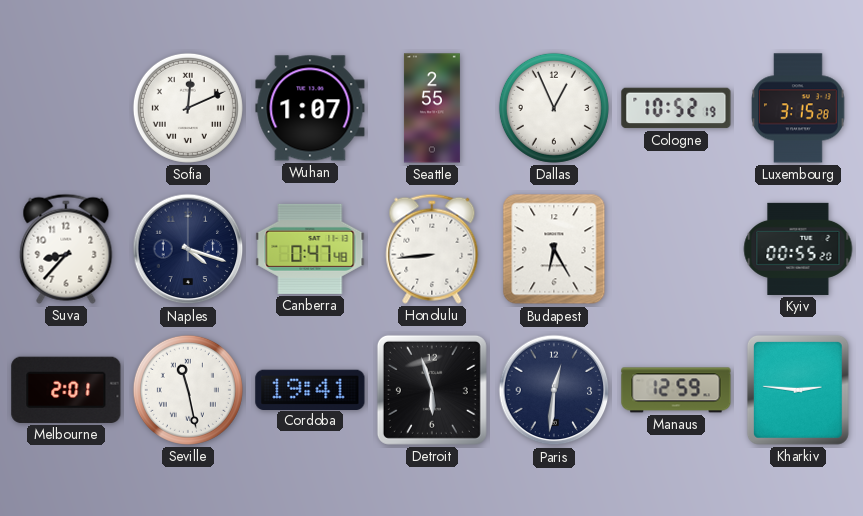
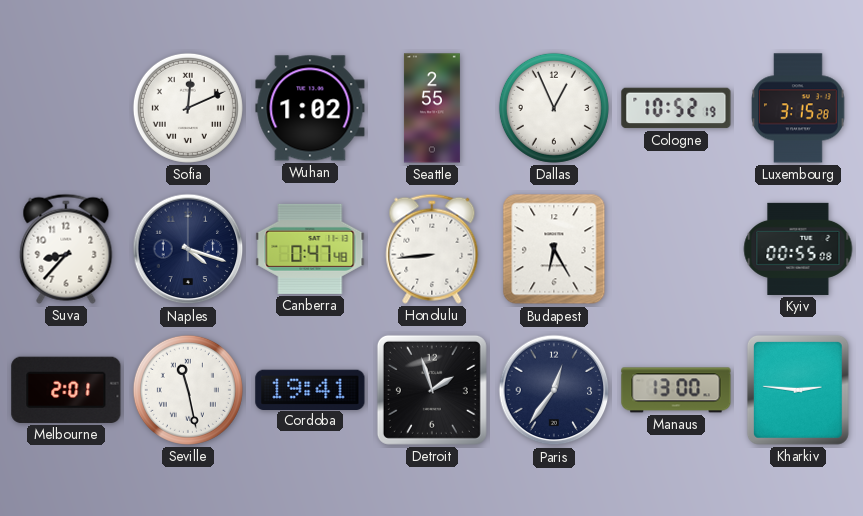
Wuhan: 1:07 -> 1:02 (310, 108)
Kyiv: 00:55:20 -> 00:55:08 (798, 249)
Detroit: 5:57 -> 1:57 (432, 390)
Paris: 12:31 -> 12:36 (554, 390)
Manaus: 12:59 -> 13:00 (676, 390)
